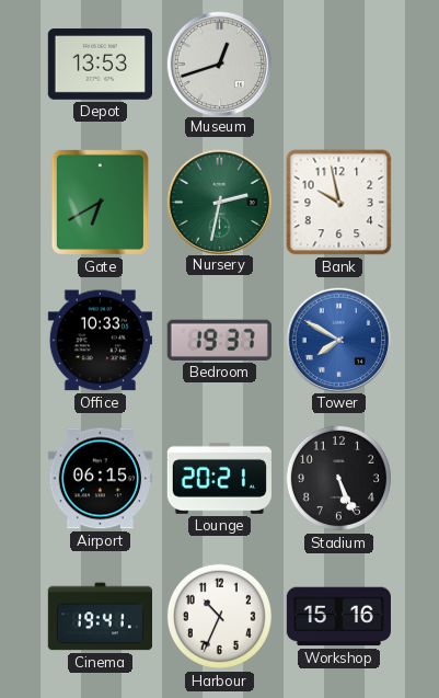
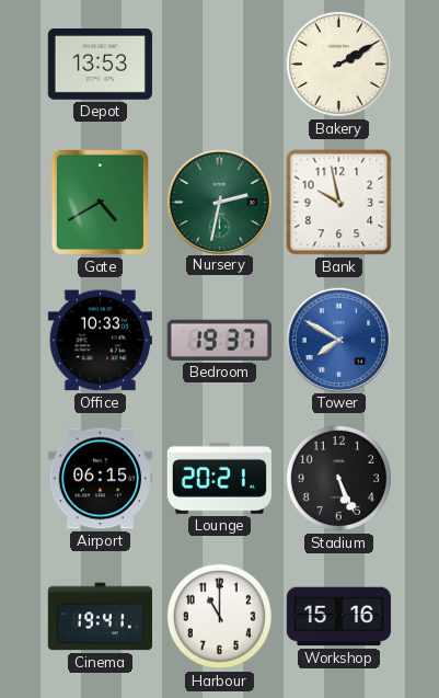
Museum: 12:42 -> none (219, 64)
Bakery: none -> 2:10 (338, 64)
Gate: 6:40 -> 4:40 (100, 202)
Harbour: 10:34 -> 11:00 (219, 616)
